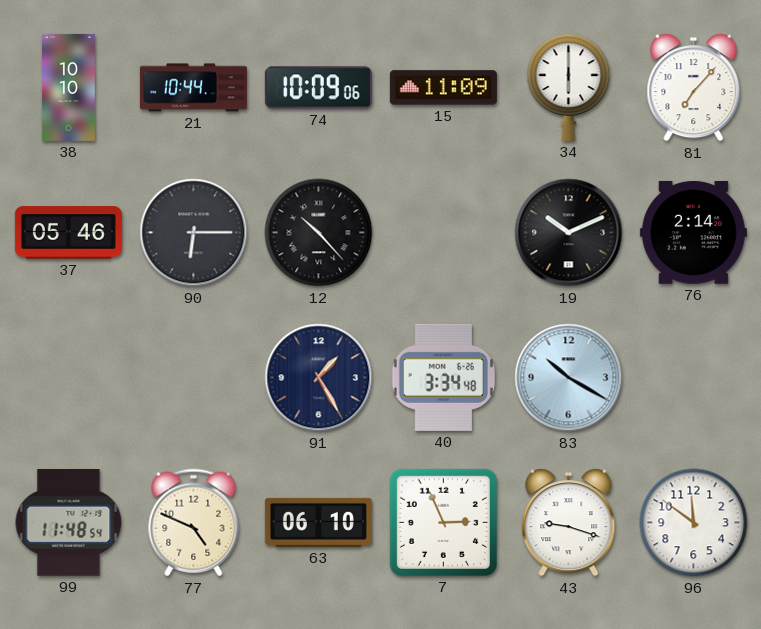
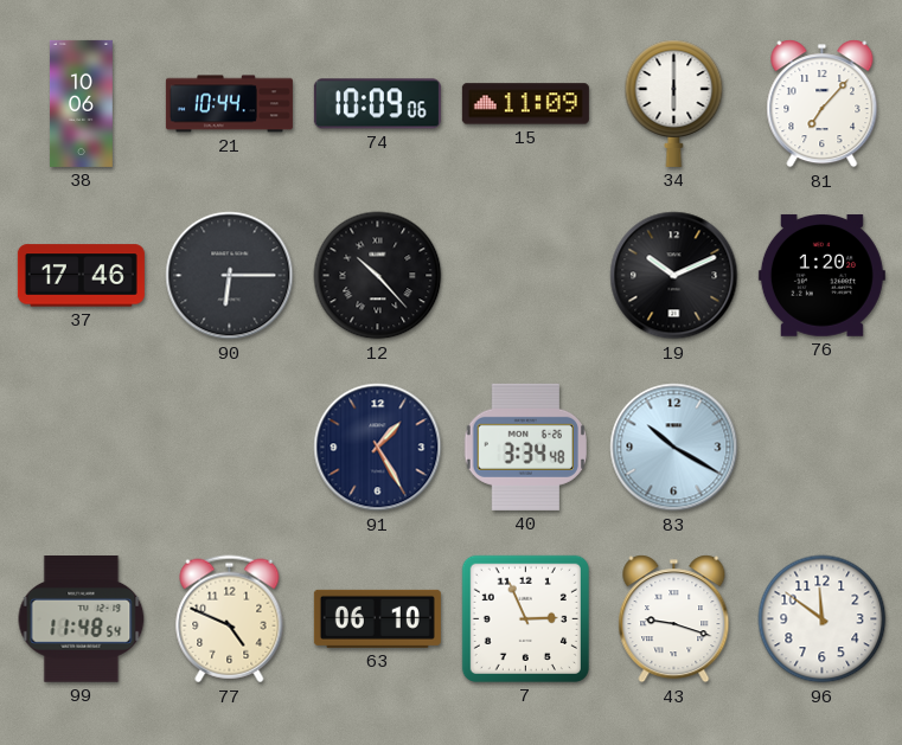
38: 10:10 -> 10:06 (81, 103)
37: 05:46 -> 17:46 (81, 276)
76: 2:14 -> 1:20 (821, 275)
